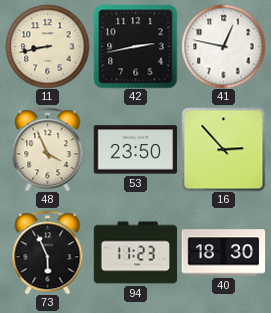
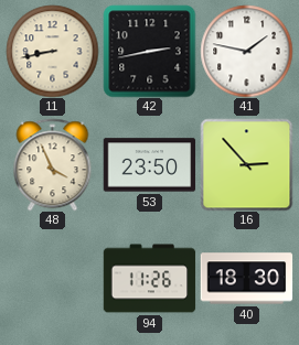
41: 12:47 -> 1:47 (246, 51)
73: 5:56 -> none (48, 252)
94: 11:23 -> 11:26 (149, 279)
